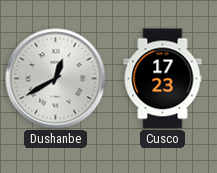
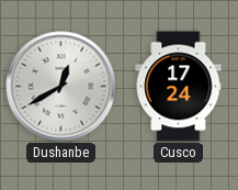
Cusco: 17:23 -> 17:24 (179, 87)
